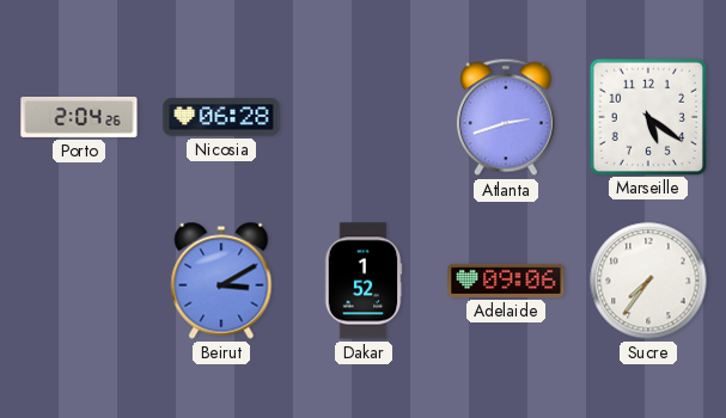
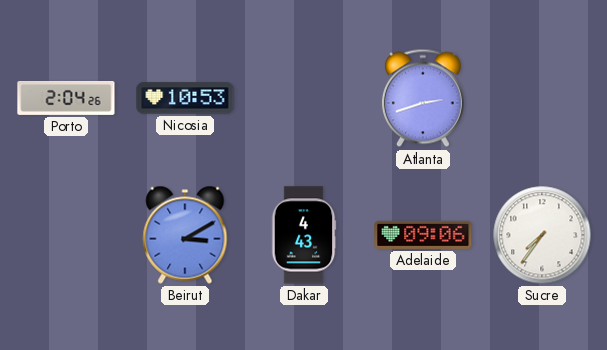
Nicosia: 06:28 -> 10:53 (185, 98)
Marseille: 5:21 -> none (647, 116)
Dakar: 1:52 -> 4:43 (304, 235)
